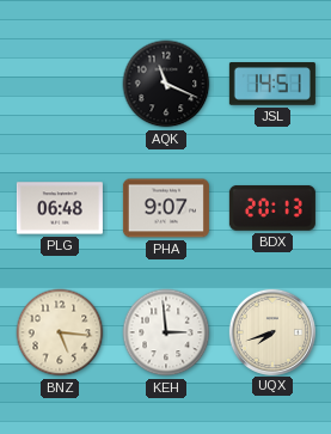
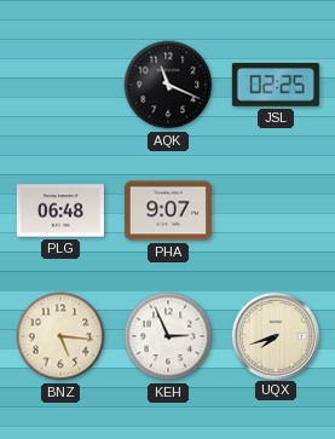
JSL: 14:51 -> 02:25 (276, 86)
BDX: 20:13 -> none (272, 208)
KEH: 2:59 -> 2:56 (168, 336)
